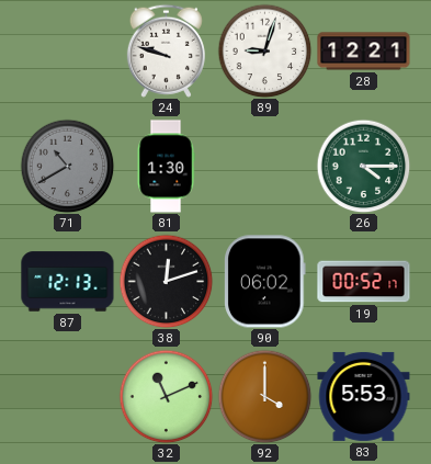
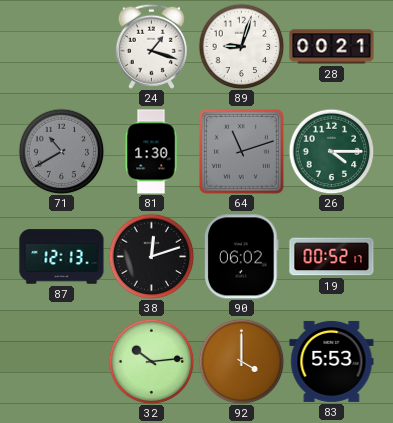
24: 9:48 -> 1:18 (151, 46)
28: 12:21 -> 00:21 (332, 47)
64: none -> 11:12 (241, 151)
32: 11:11 -> 10:14 (151, 361)
